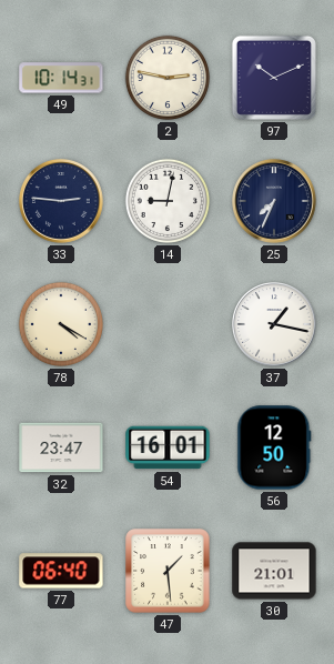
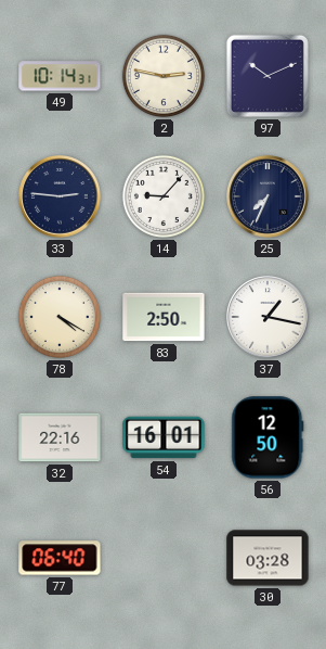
14: 9:02 -> 9:07 (164, 196)
83: none -> 2:50 (164, 317)
32: 23:47 -> 22:16 (60, 437)
47: 1:29 -> none (168, 571)
30: 21:01 -> 03:28 (268, 558)
